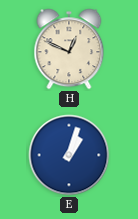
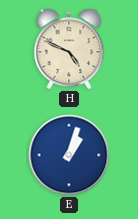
H: 12:49 -> 4:49 (69, 49)
